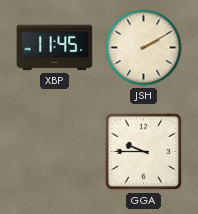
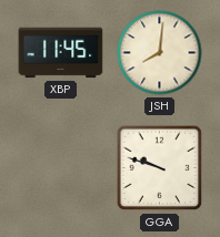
JSH: 2:10 -> 8:01 (160, 53)
GGA: 9:45 -> 9:48 (160, 168)
